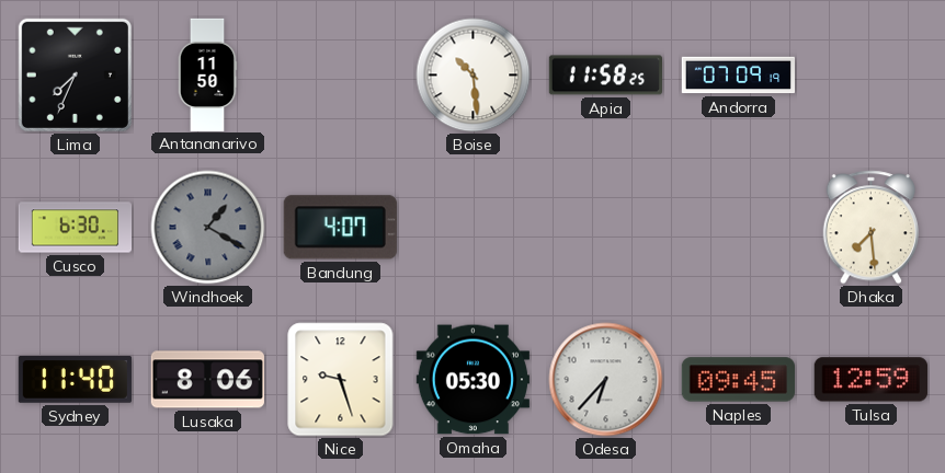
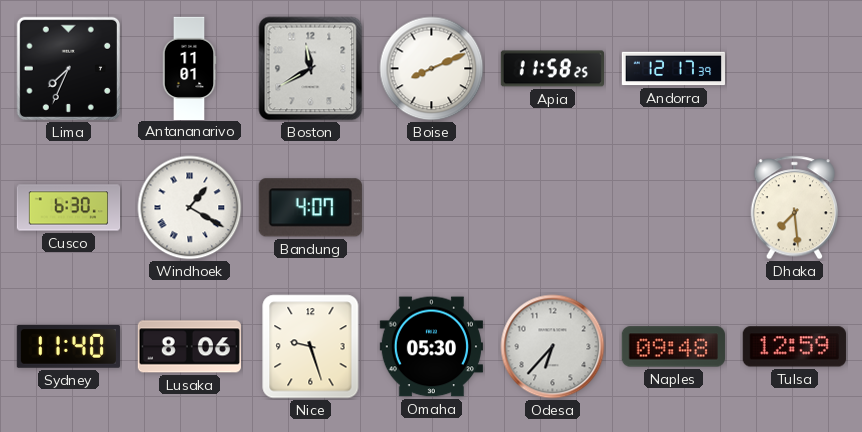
Antananarivo: 11:50 -> 11:01 (189, 68)
Boston: none -> 11:40 (311, 69)
Boise: 10:29 -> 8:11 (432, 69)
Andorra: 07:09 -> 12:17 (673, 69)
Windhoek dial: grey -> white (190, 208)
Naples: 09:45 -> 09:48 (673, 347)
